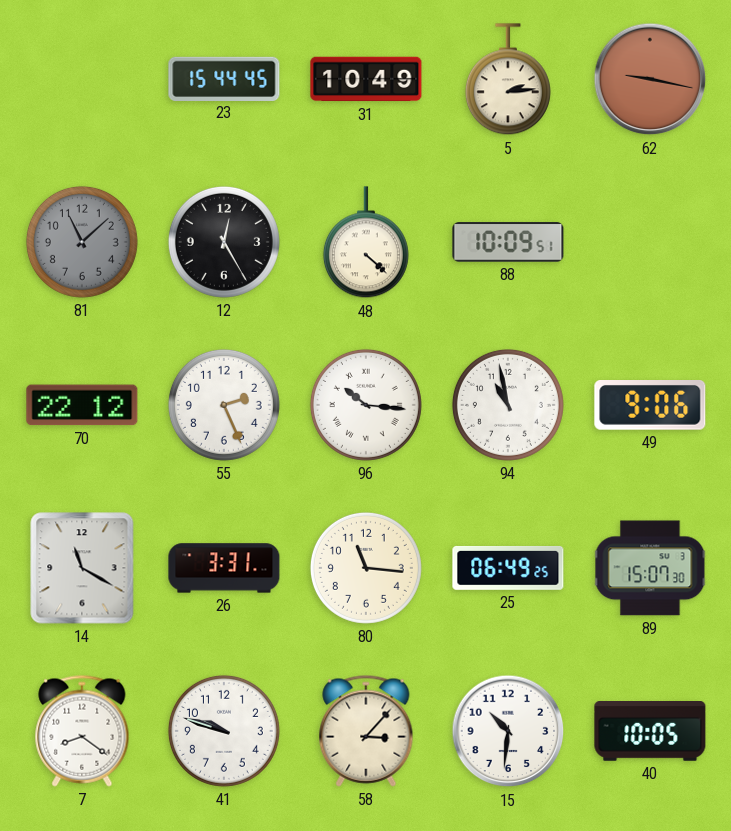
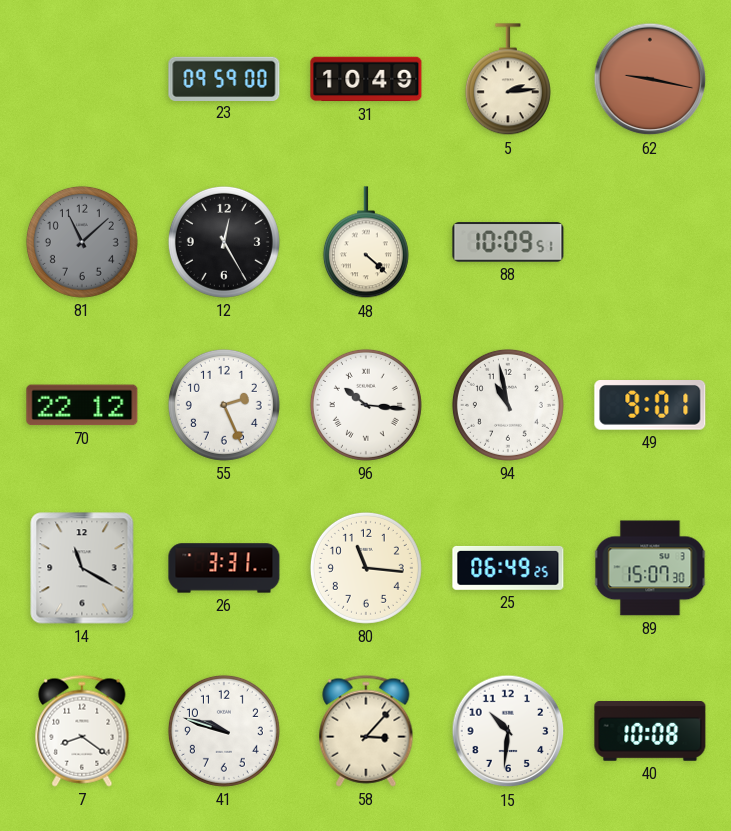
23: 15:44 -> 09:59 (224, 78)
49: 9:06 -> 9:01 (650, 406)
40: 10:05 -> 10:08 (650, 732)
